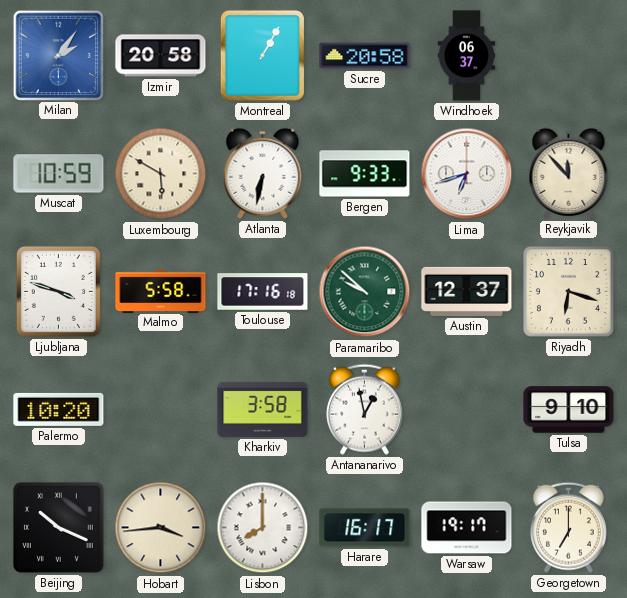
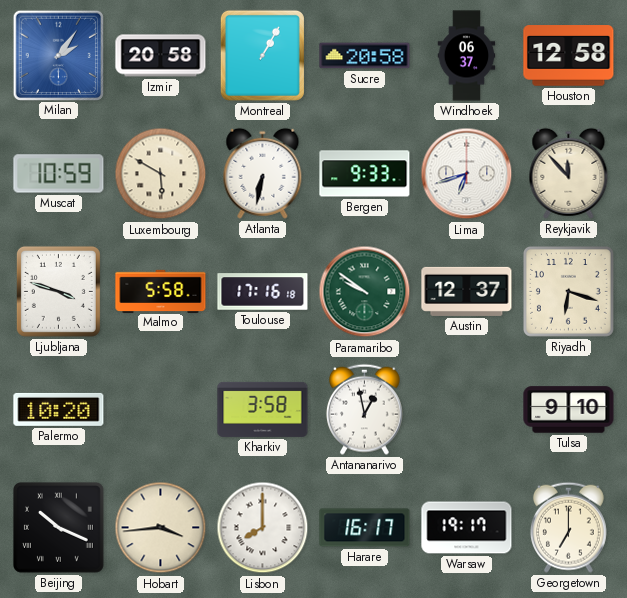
Houston: none -> 12:58 (569, 56)
Paramaribo: 9:52 -> 9:51 (365, 292)
